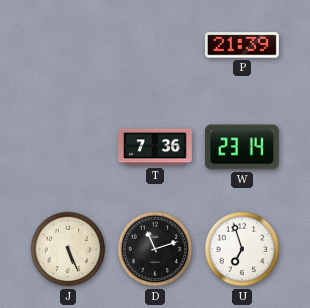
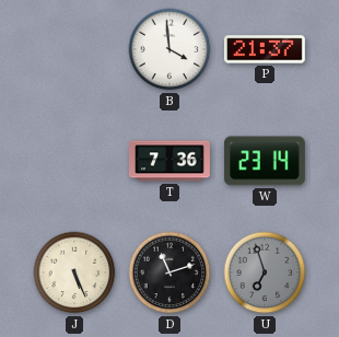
B: none -> 3:59 (169, 49)
P: 21:39 -> 21:37 (265, 49)
U dial: white -> grey (265, 272)
